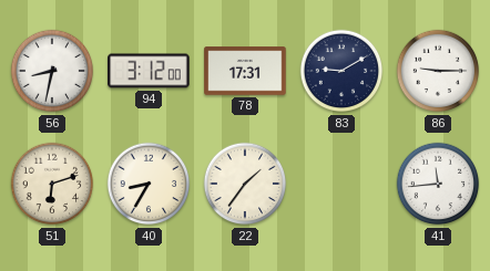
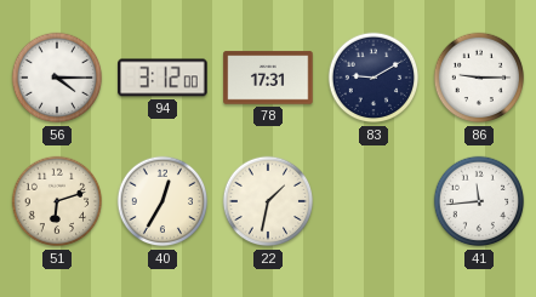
56: 8:32 -> 4:15 (57, 78)
40: 8:35 -> 12:35 (162, 201)
22: 1:36 -> 1:32 (268, 201)
